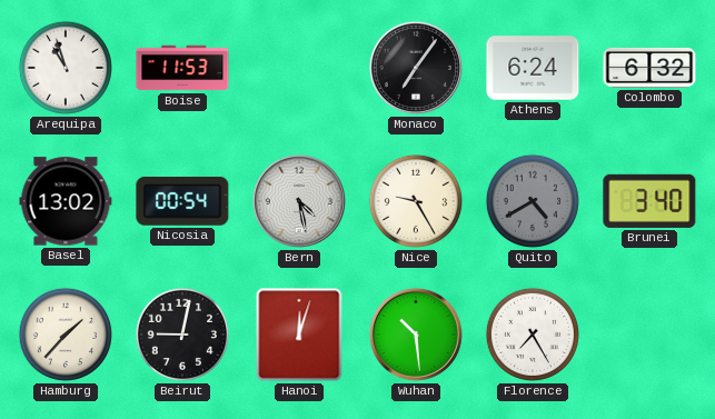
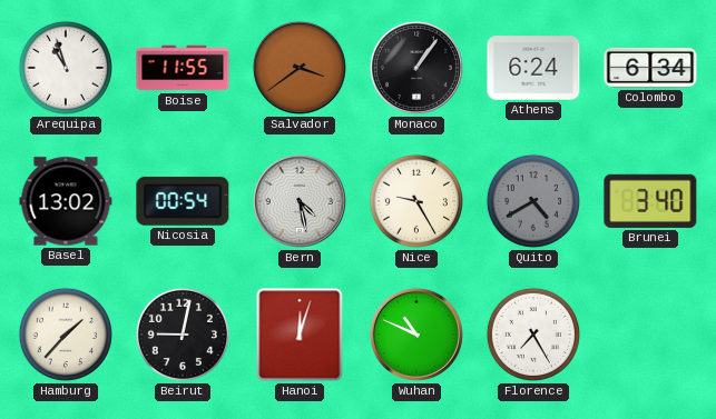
Boise: 11:53 -> 11:55 (183, 68)
Salvador: none -> 3:39 (300, 68)
Monaco: 7:06 -> 1:06 (416, 68)
Colombo: 6:32 -> 6:34 (650, 68)
Wuhan: 10:29 -> 10:49 (416, 335)
